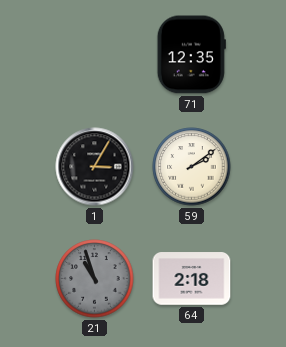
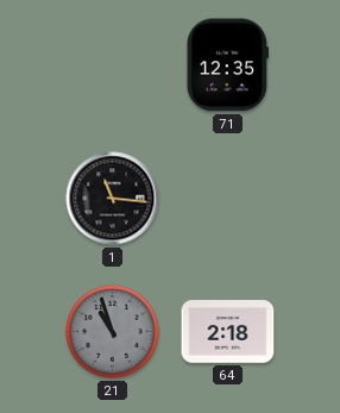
1: 3:05 -> 11:16 (113, 199)
59: 2:09 -> none (192, 167)
